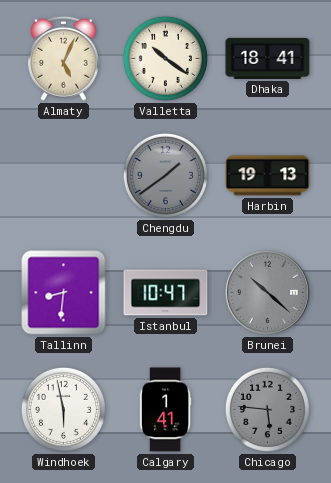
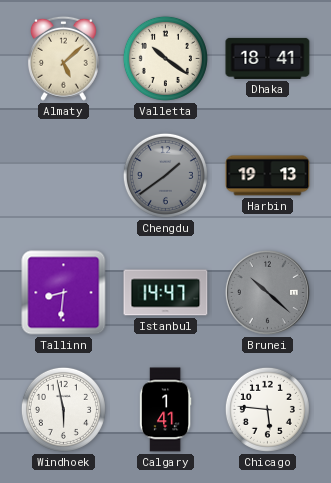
Almaty: 5:04 -> 5:08 (63, 58)
Istanbul: 10:47 -> 14:47 (166, 293)
Chicago dial: grey -> white (267, 409)
